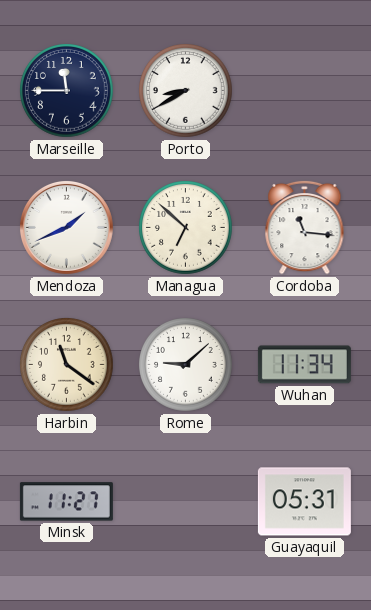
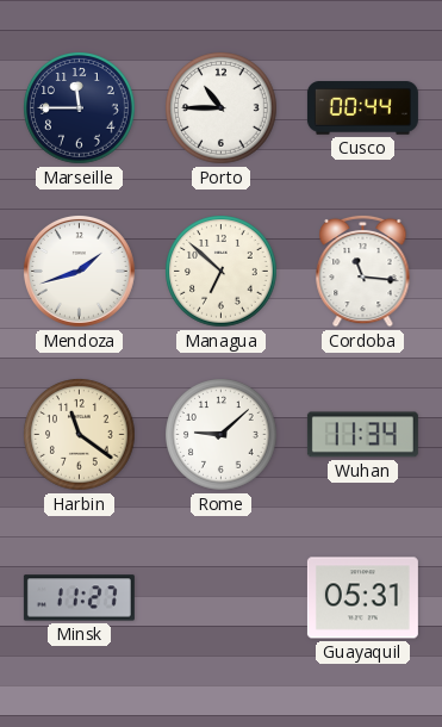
Porto: 8:40 -> 10:45 (222, 108)
Cusco: none -> 00:44 (362, 108)
Mendoza: 1:41 -> 1:42 (79, 271)
